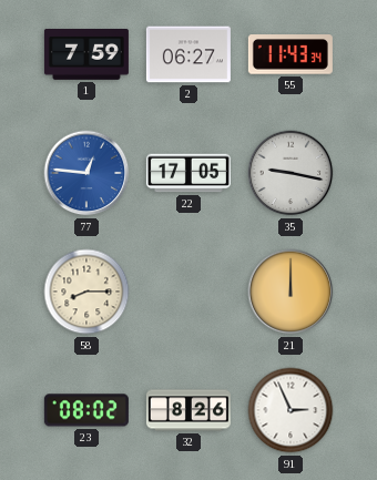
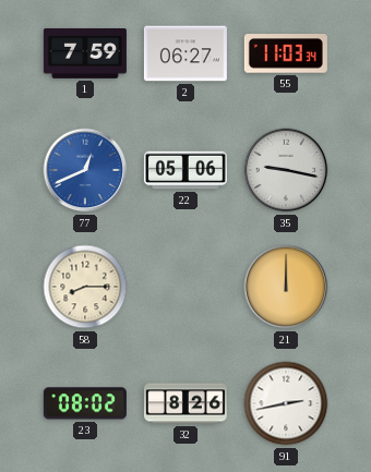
55: 11:43 -> 11:03 (286, 53)
77: 12:46 -> 12:41 (85, 170)
22: 17:05 -> 05:06 (185, 170)
91: 2:56 -> 2:43 (286, 403)
